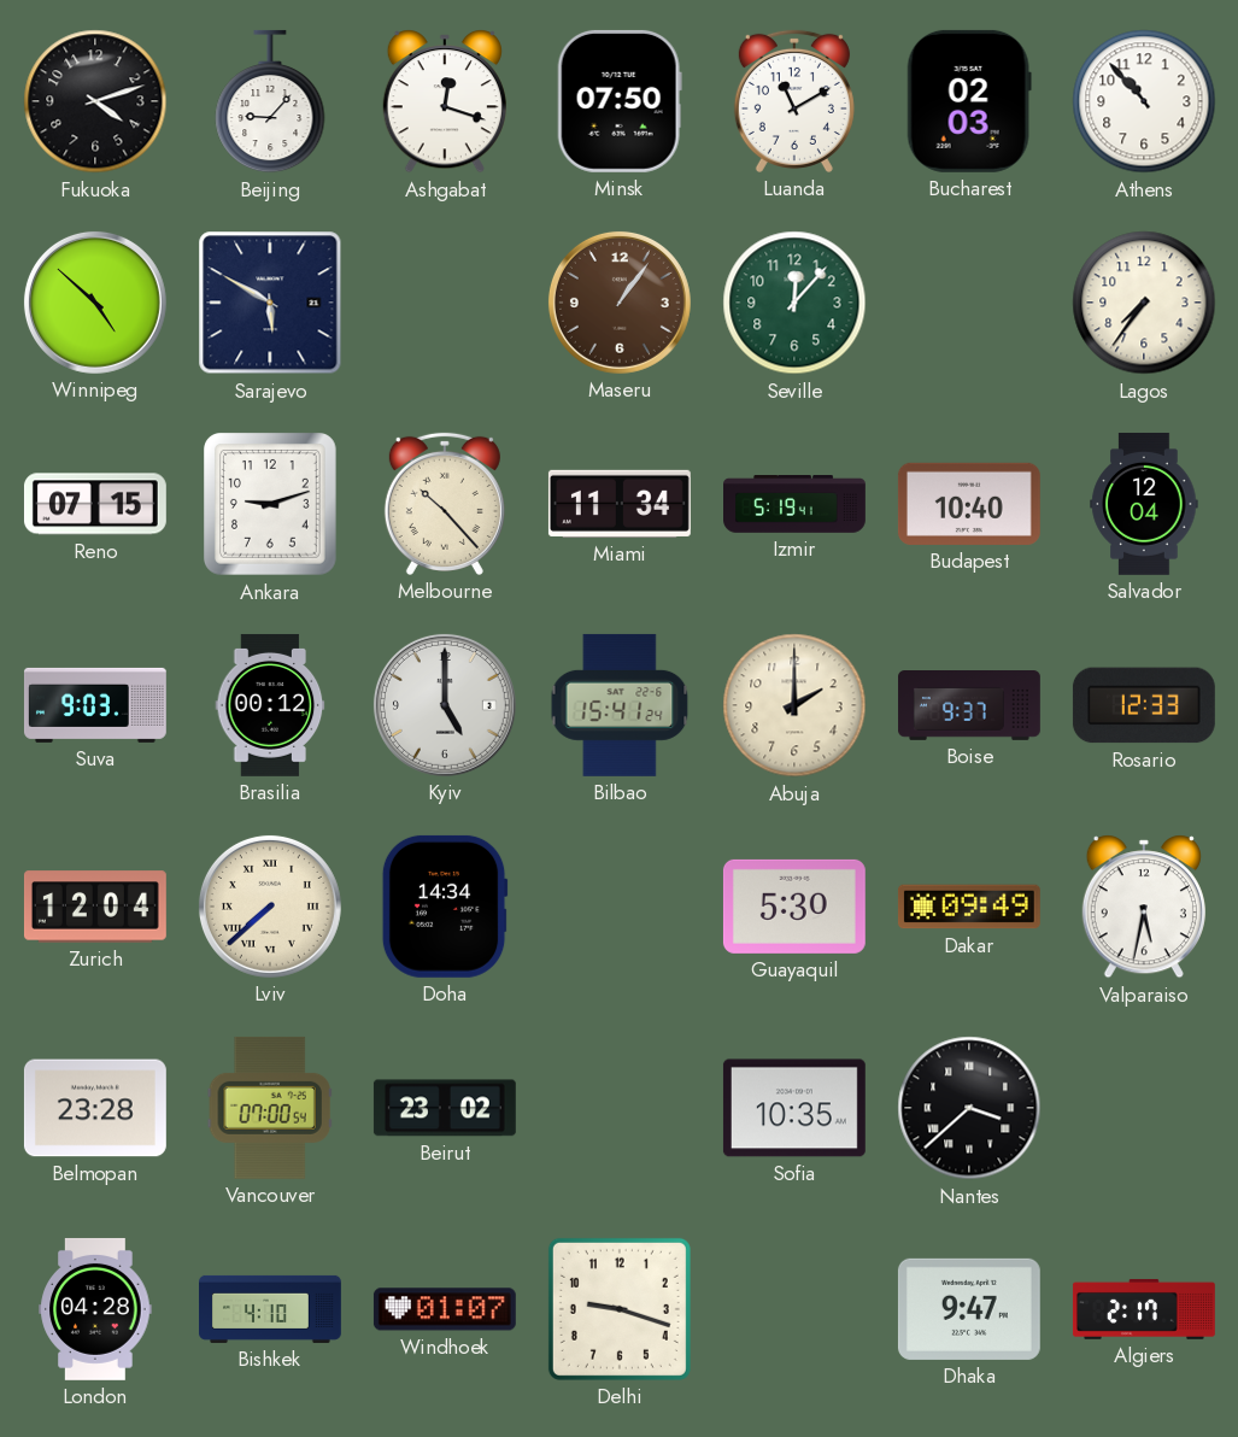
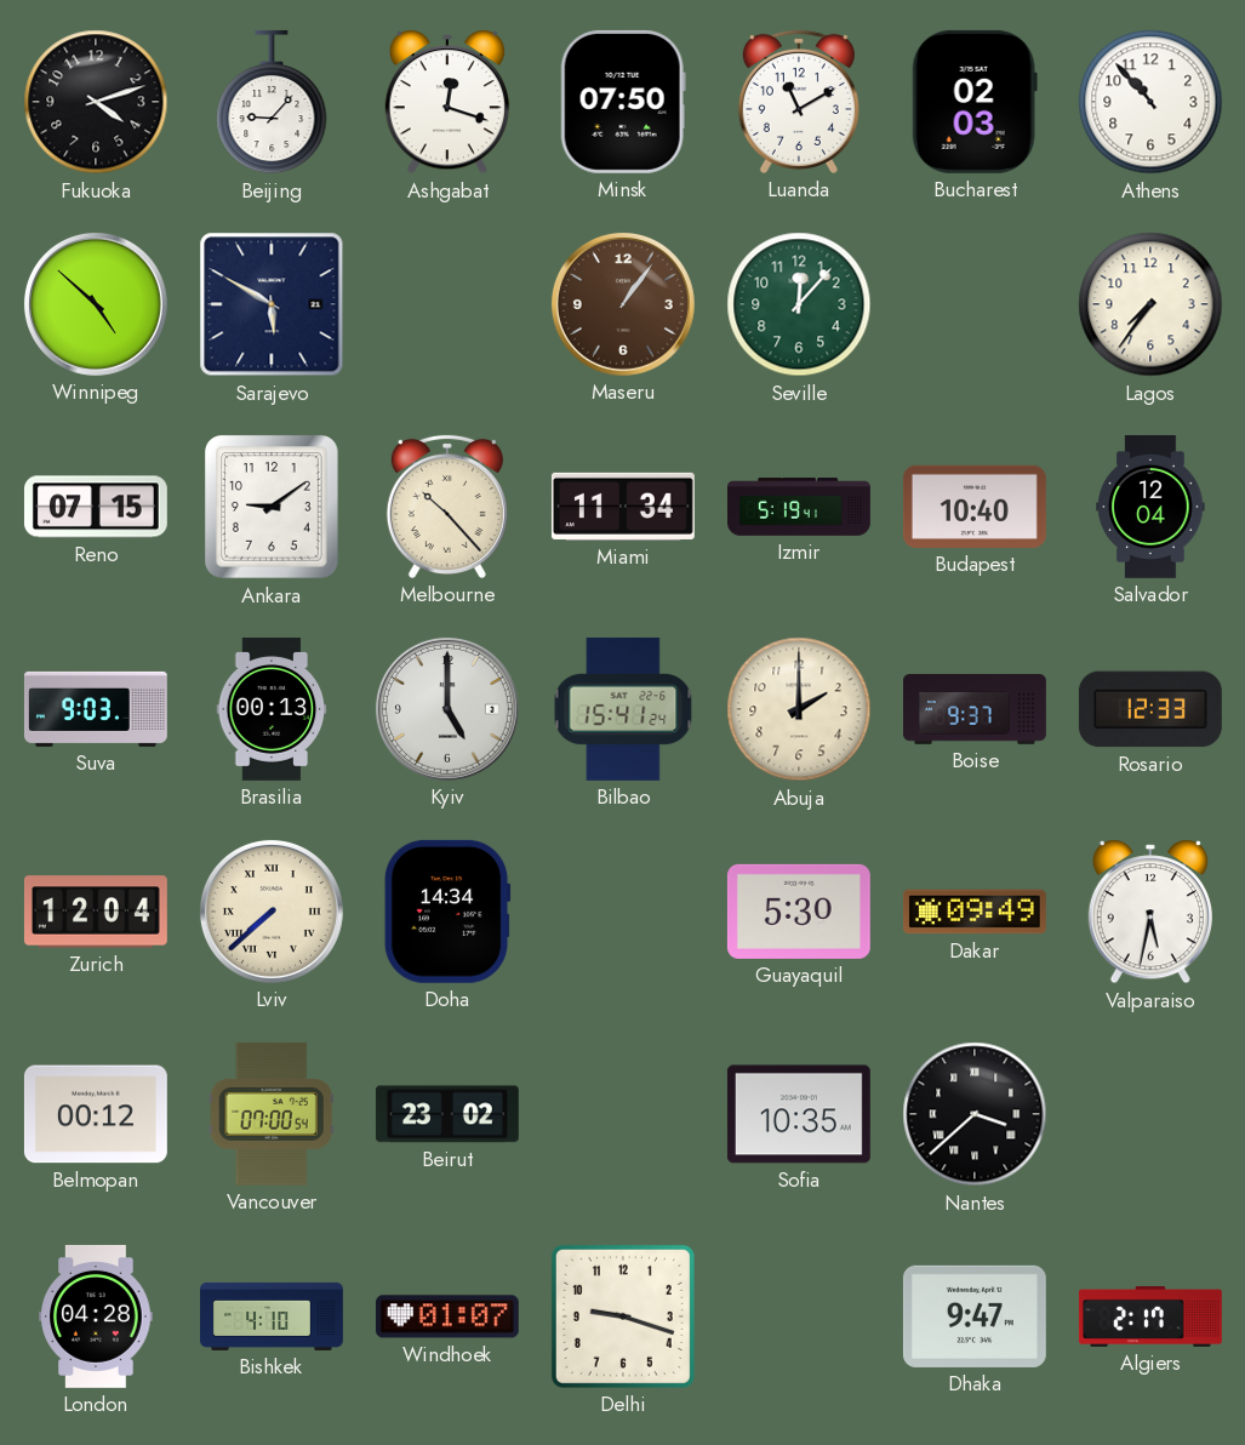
Ankara: 9:12 -> 9:09 (273, 508)
Brasilia: 00:12 -> 00:13 (272, 709)
Belmopan: 23:28 -> 00:12 (96, 1114)
